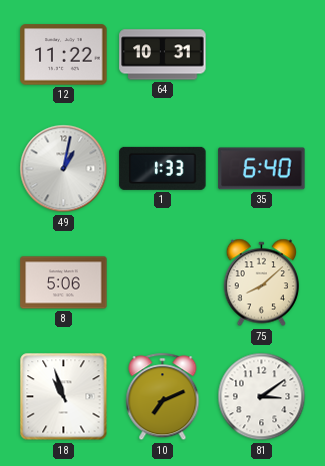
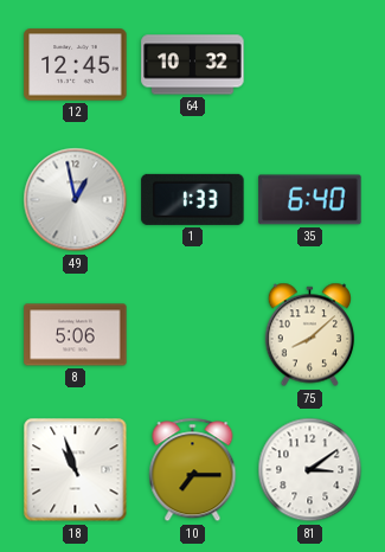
12: 11:22 -> 12:45 (76, 65)
64: 10:31 -> 10:32 (193, 65)
49: 1:02 -> 12:58 (76, 200)
10: 7:11 -> 7:15 (193, 470)
